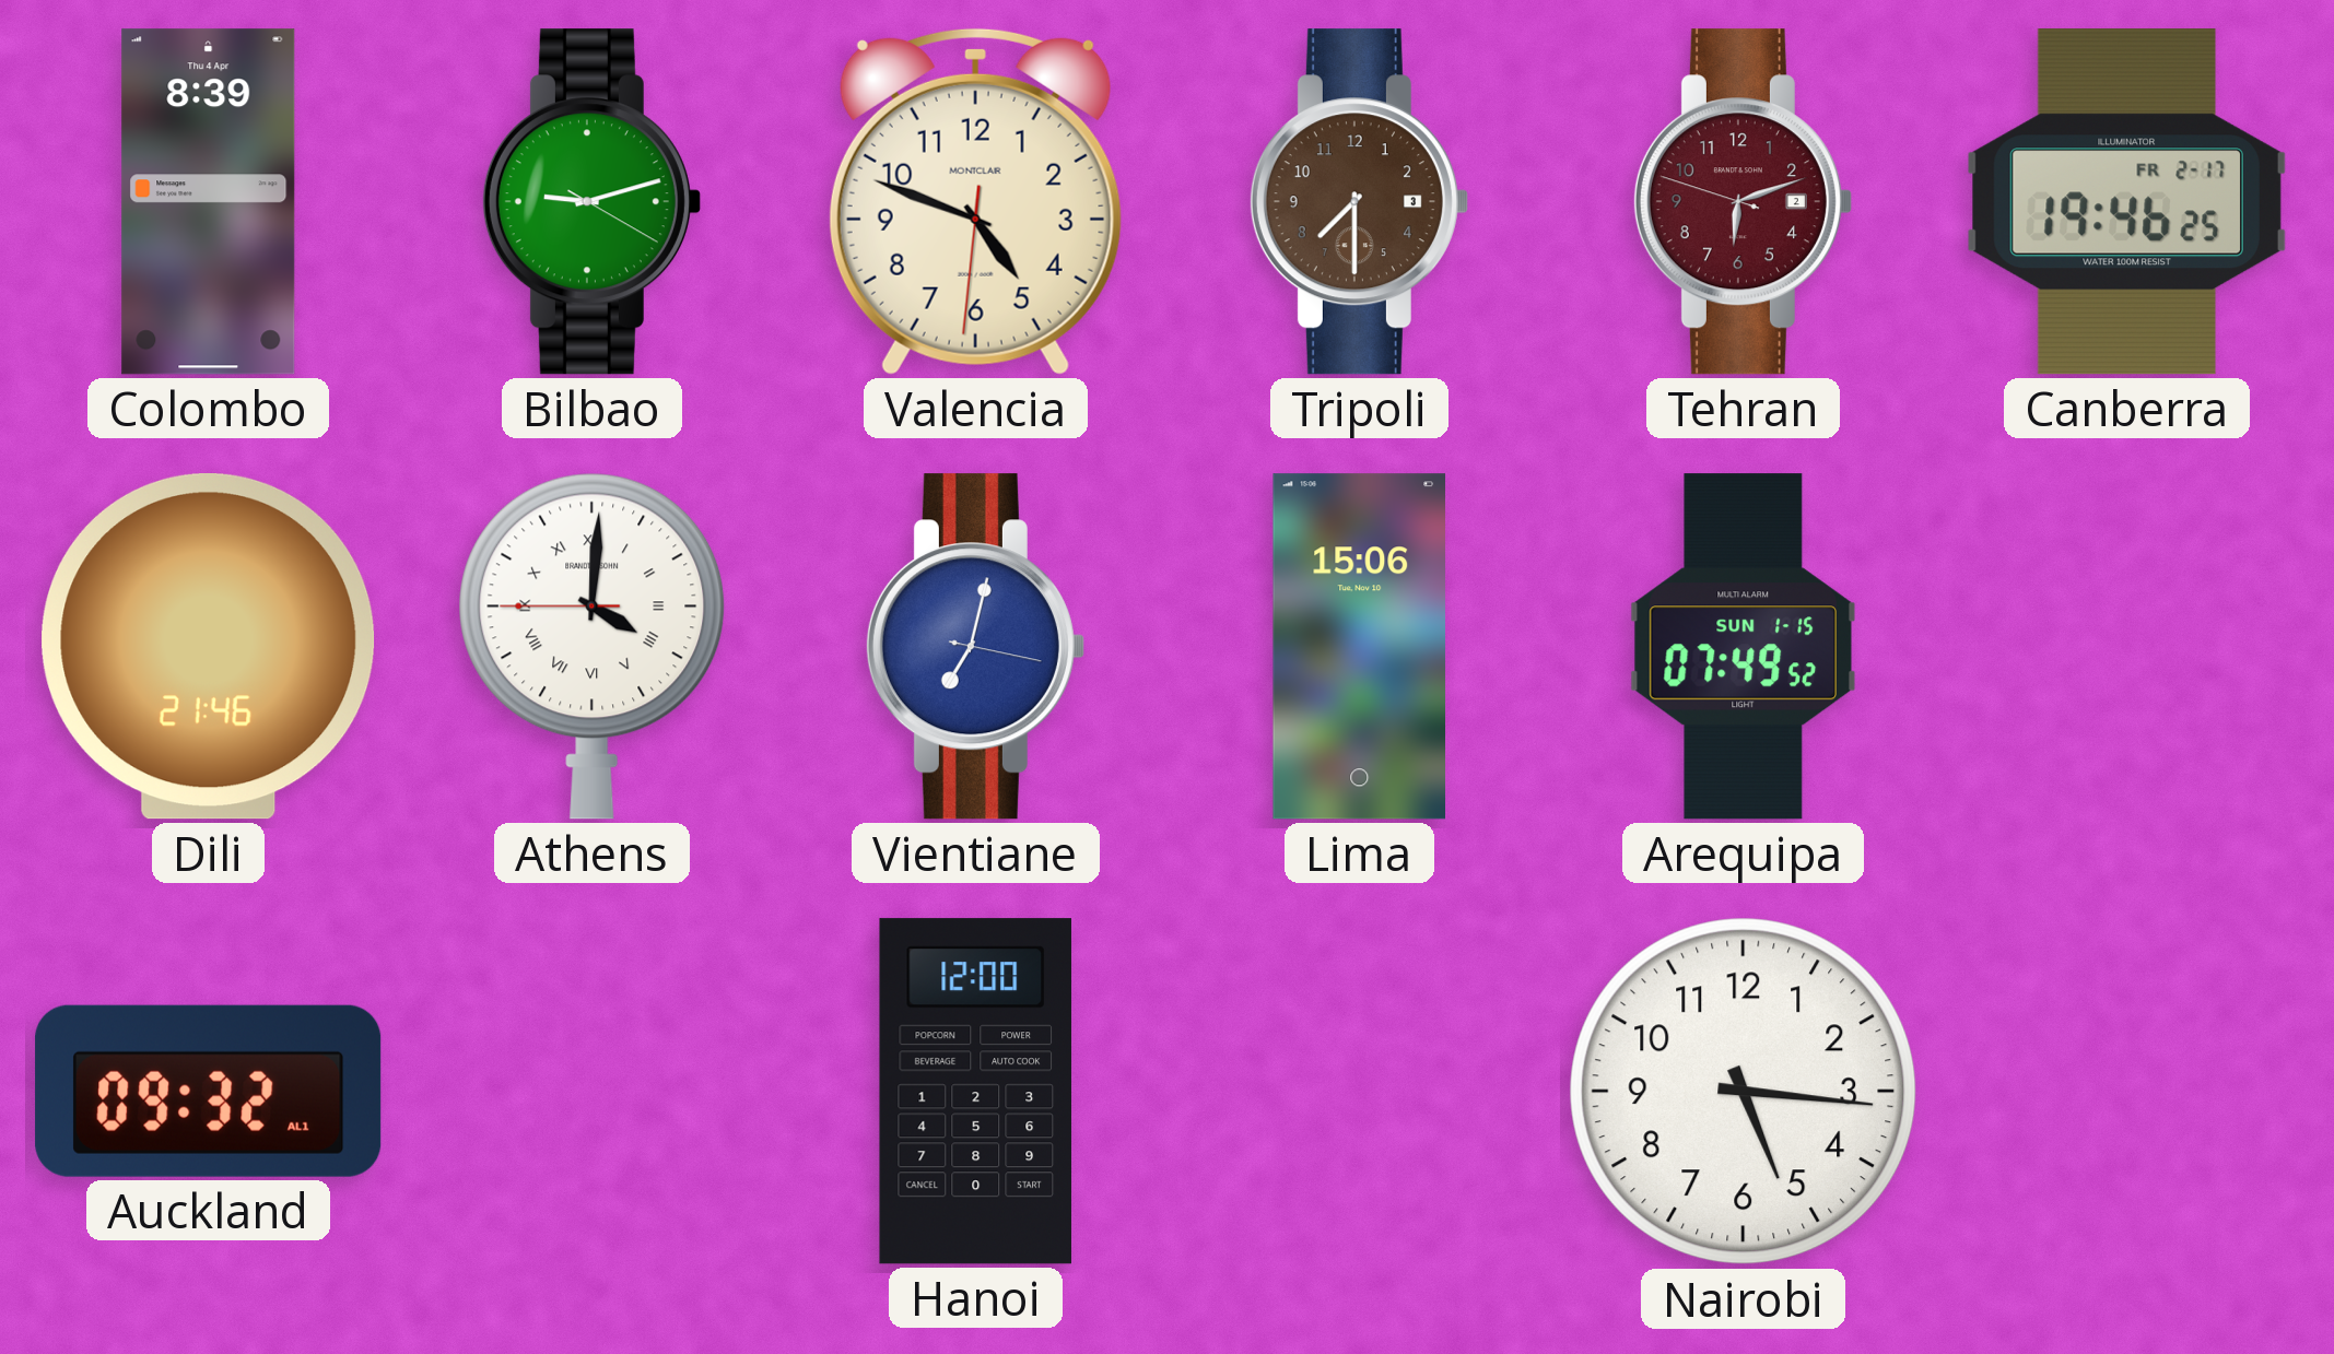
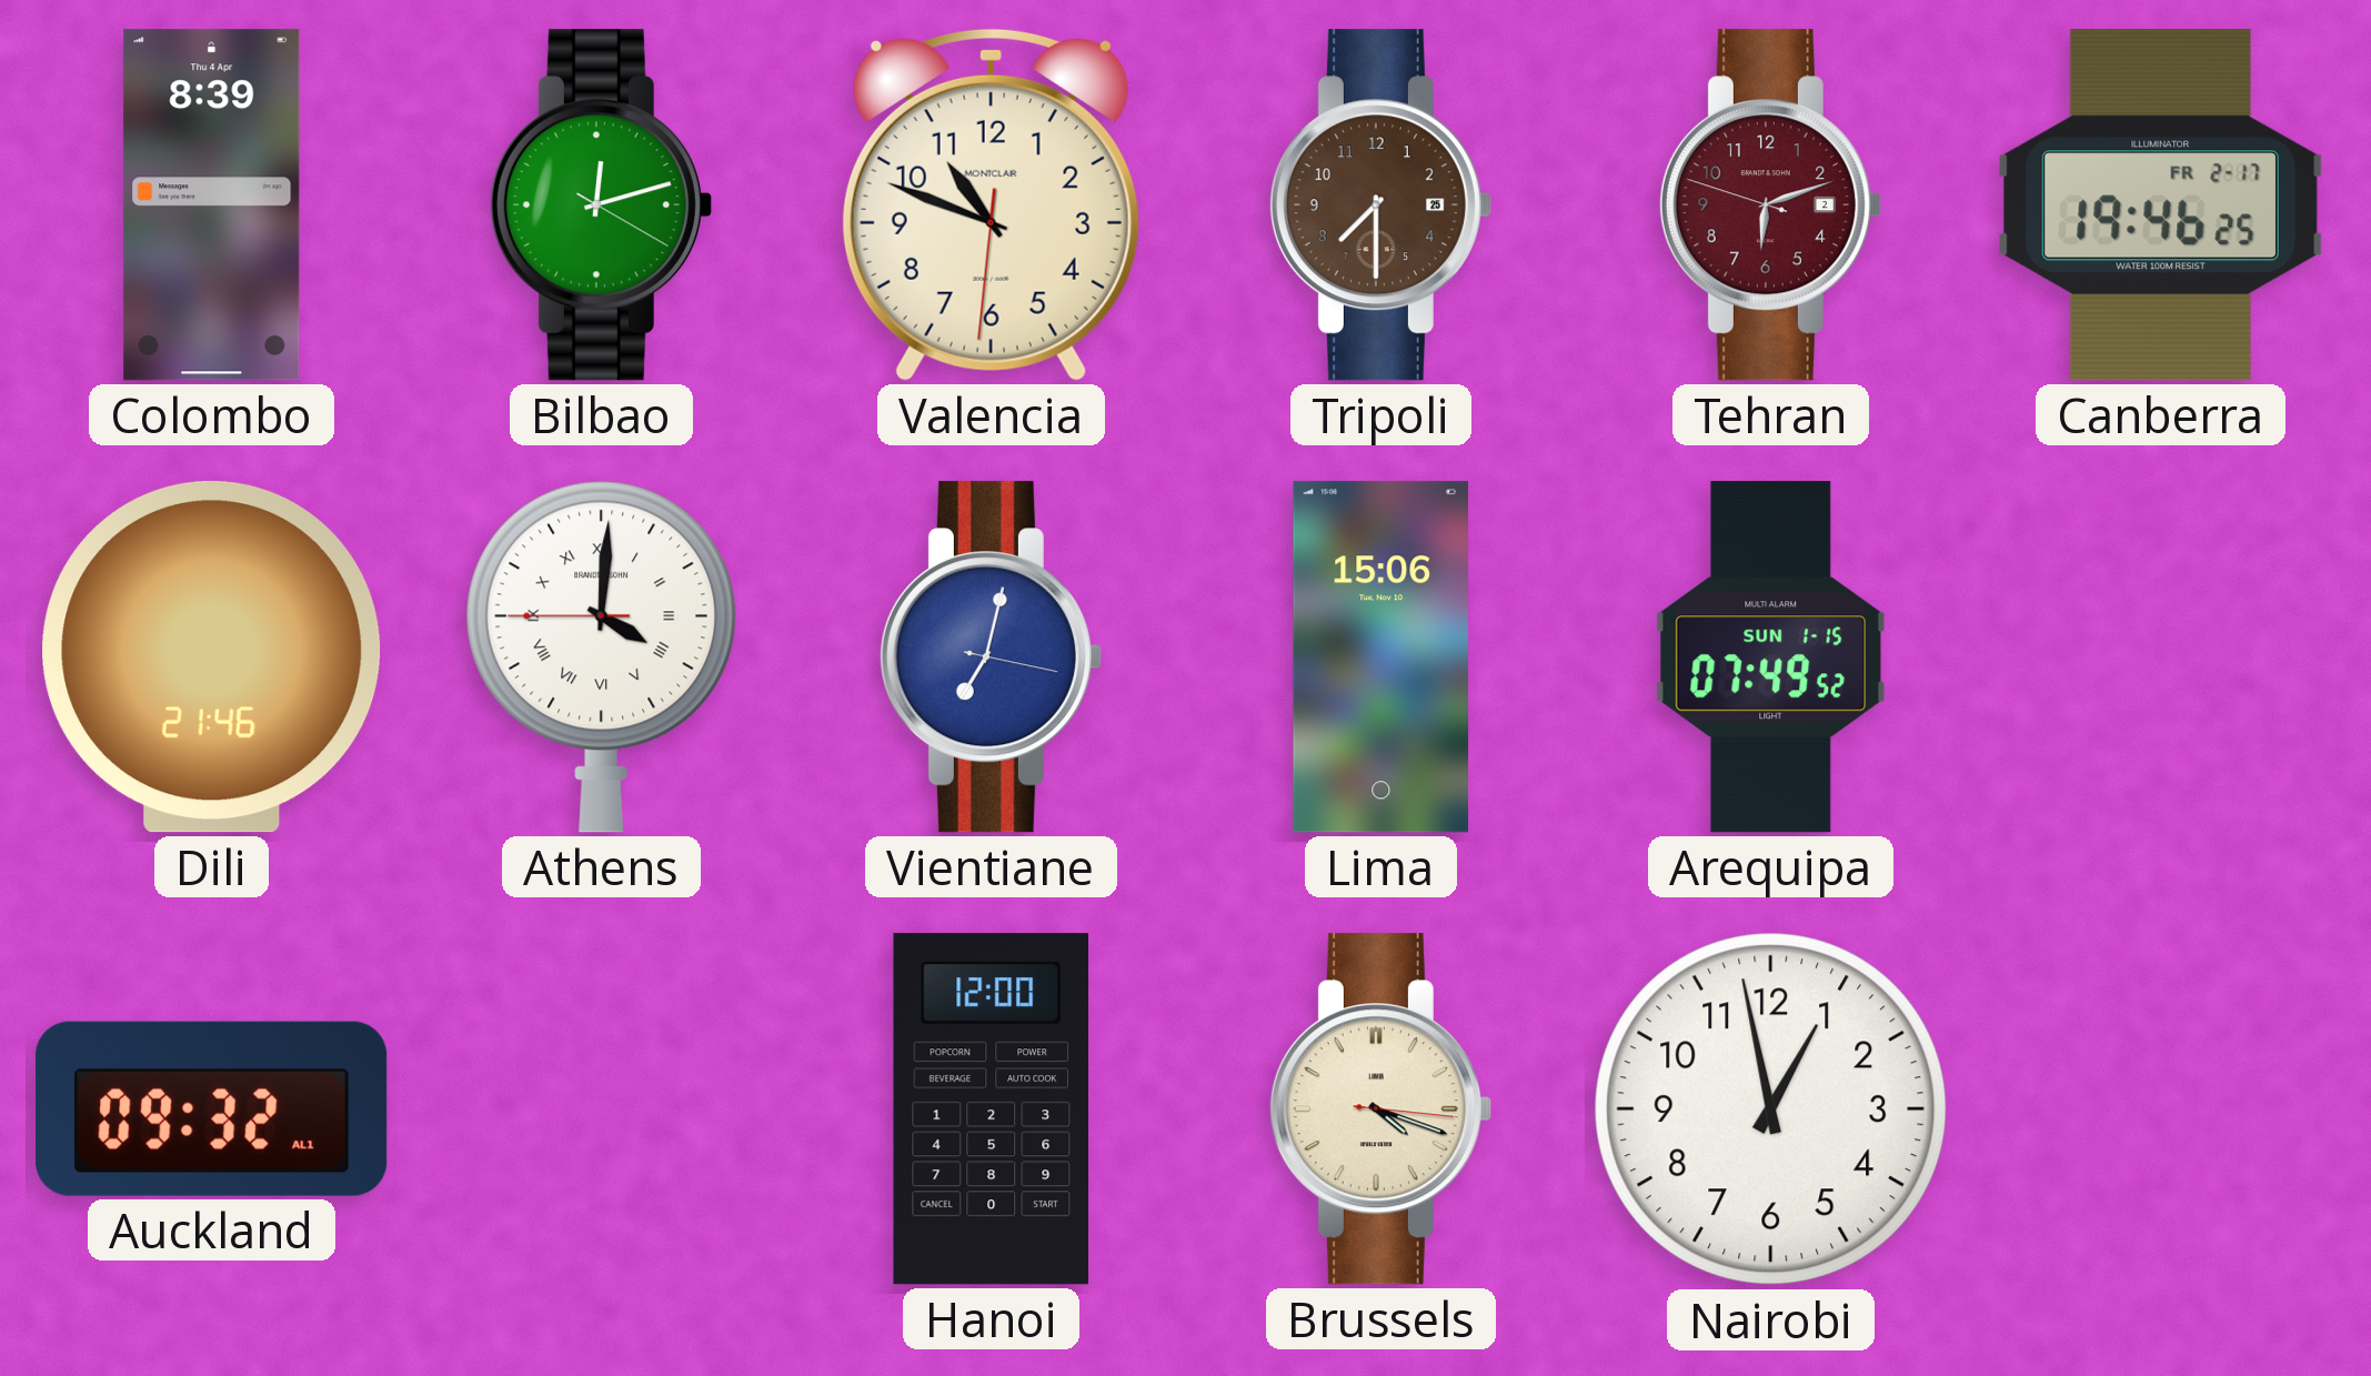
Bilbao: 9:12 -> 12:12 (601, 205)
Valencia: 4:48 -> 10:48 (991, 204)
Tripoli date: 3 -> 25 (1380, 205)
Brussels: none -> 4:18 (1380, 1109)
Nairobi: 5:16 -> 12:58 (1771, 1109)
